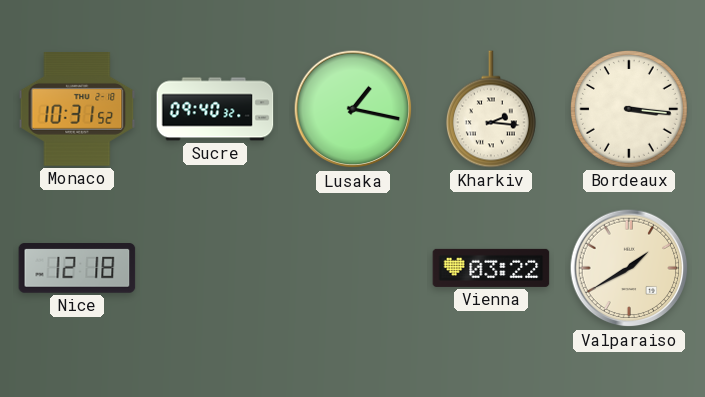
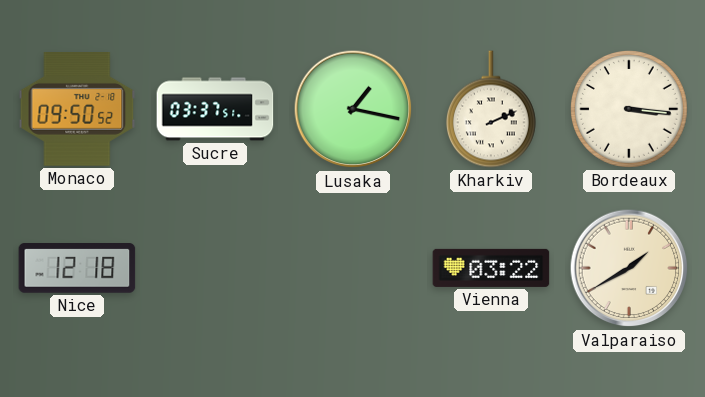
Monaco: 10:31 -> 09:50 (77, 110)
Sucre: 09:40 -> 03:37 (215, 109)
Kharkiv: 2:16 -> 2:11 (491, 109)
